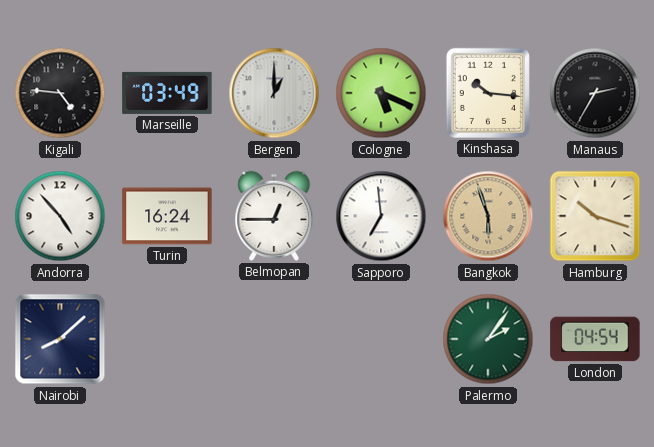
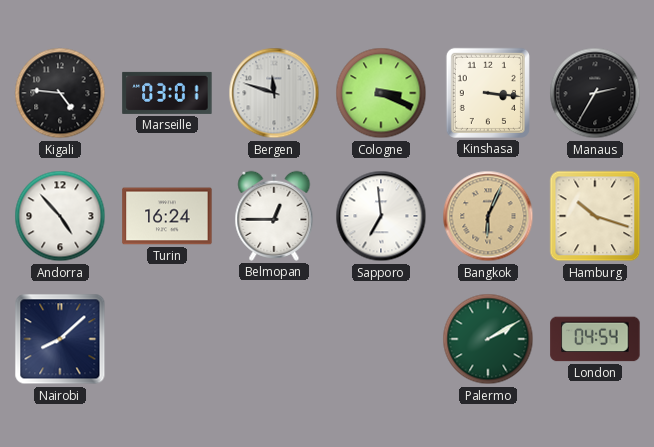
Marseille: 03:49 -> 03:01 (167, 93)
Bergen: 1:00 -> 11:48 (274, 93)
Cologne: 5:19 -> 3:19 (381, 93)
Kinshasa: 10:16 -> 3:16 (488, 93)
Bangkok: 5:57 -> 6:04 (488, 216)
Palermo: 2:06 -> 2:10 (488, 339)
